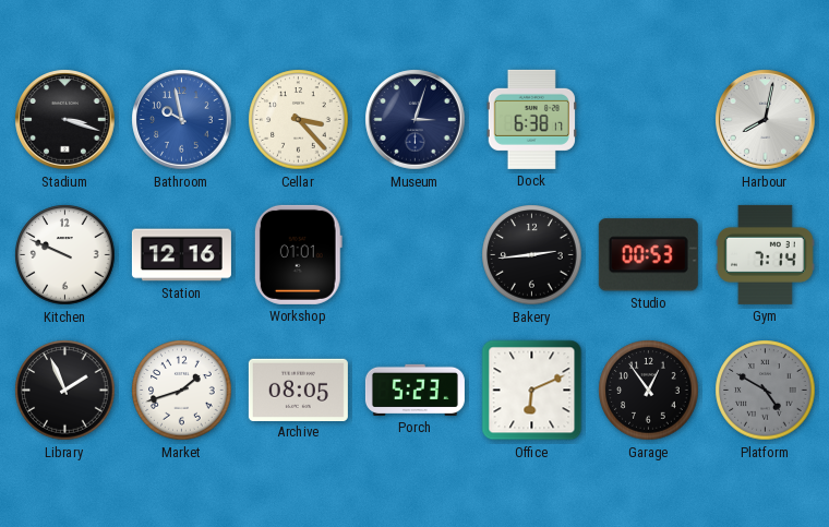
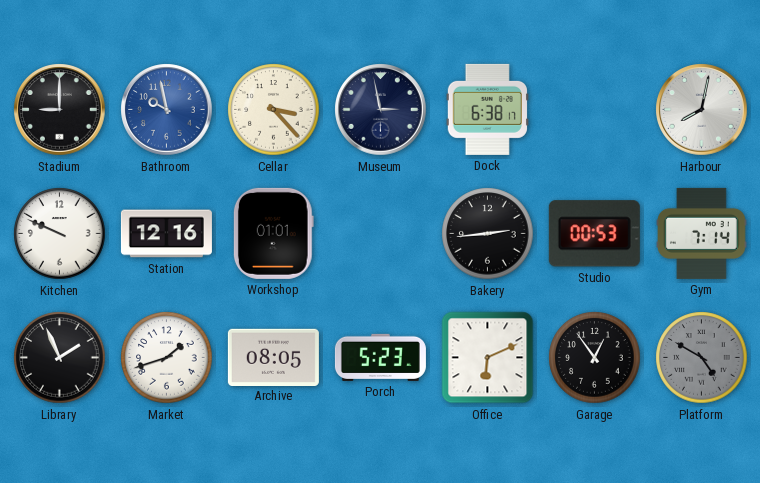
Stadium: 3:18 -> 9:00 (60, 110)
Museum: 3:03 -> 2:58 (381, 110)
